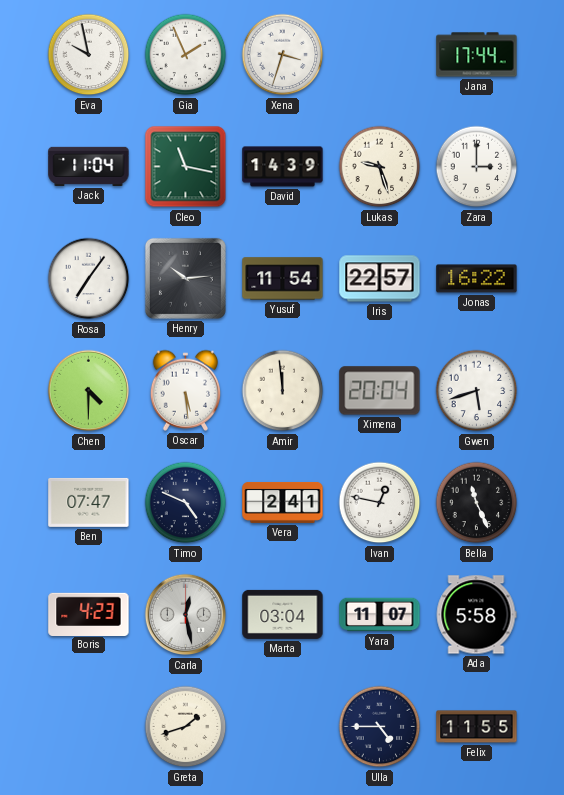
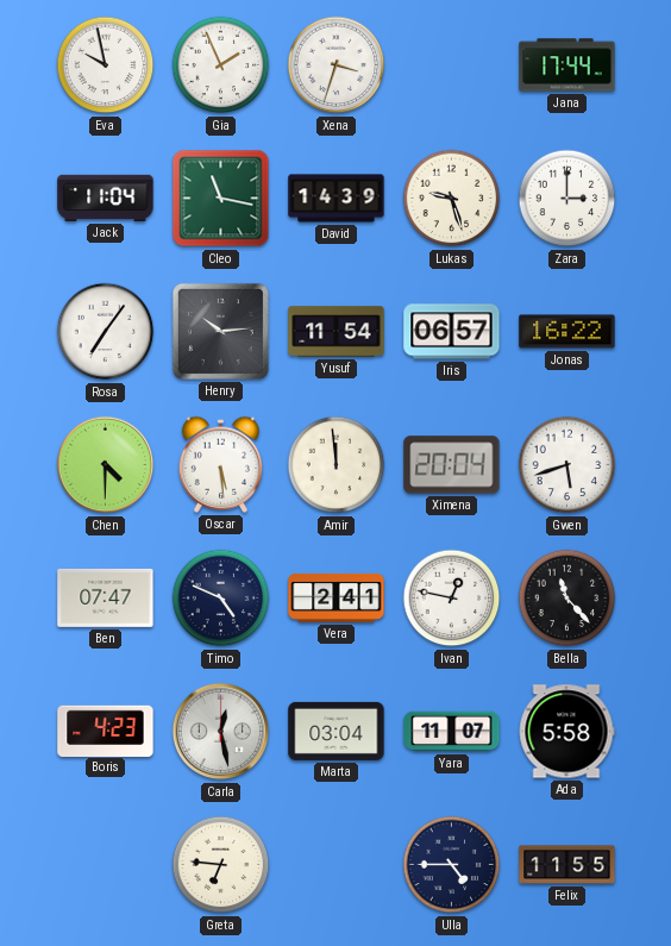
Iris: 22:57 -> 06:57 (452, 332)
Bella: 11:26 -> 11:23 (567, 599)
Greta: 1:42 -> 6:46 (221, 865)
